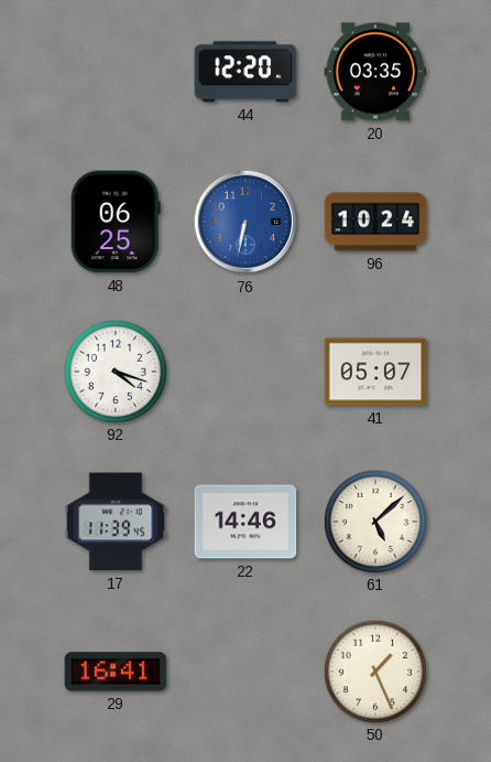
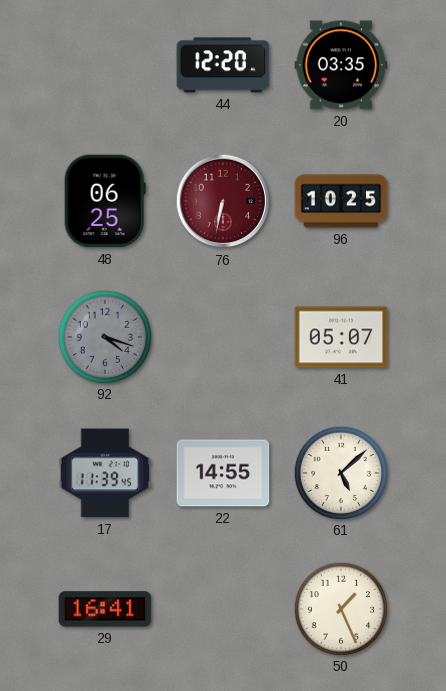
76 dial: blue -> burgundy (223, 201)
96: 10:24 -> 10:25 (341, 201)
92 dial: white -> grey (104, 336)
22: 14:46 -> 14:55 (223, 473)
